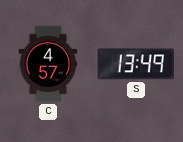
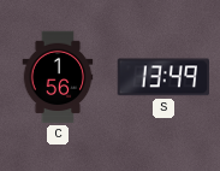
C: 4:57 -> 1:56 (58, 77)
